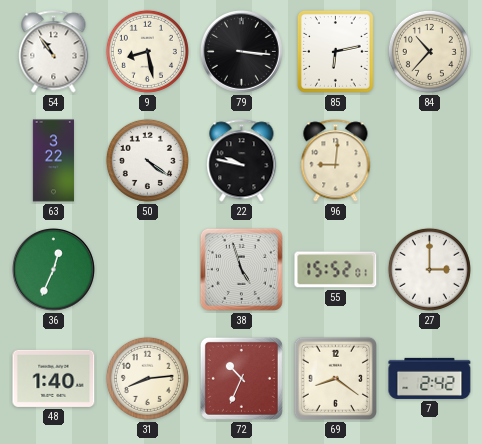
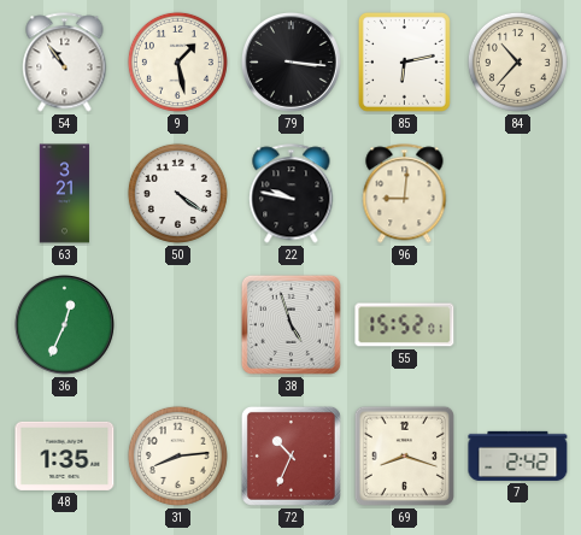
9: 8:28 -> 1:28 (177, 61)
63: 3:22 -> 3:21 (64, 194)
27: 3:00 -> none (429, 269)
48: 1:40 -> 1:35 (65, 455)
69: 8:21 -> 8:18 (404, 455)
